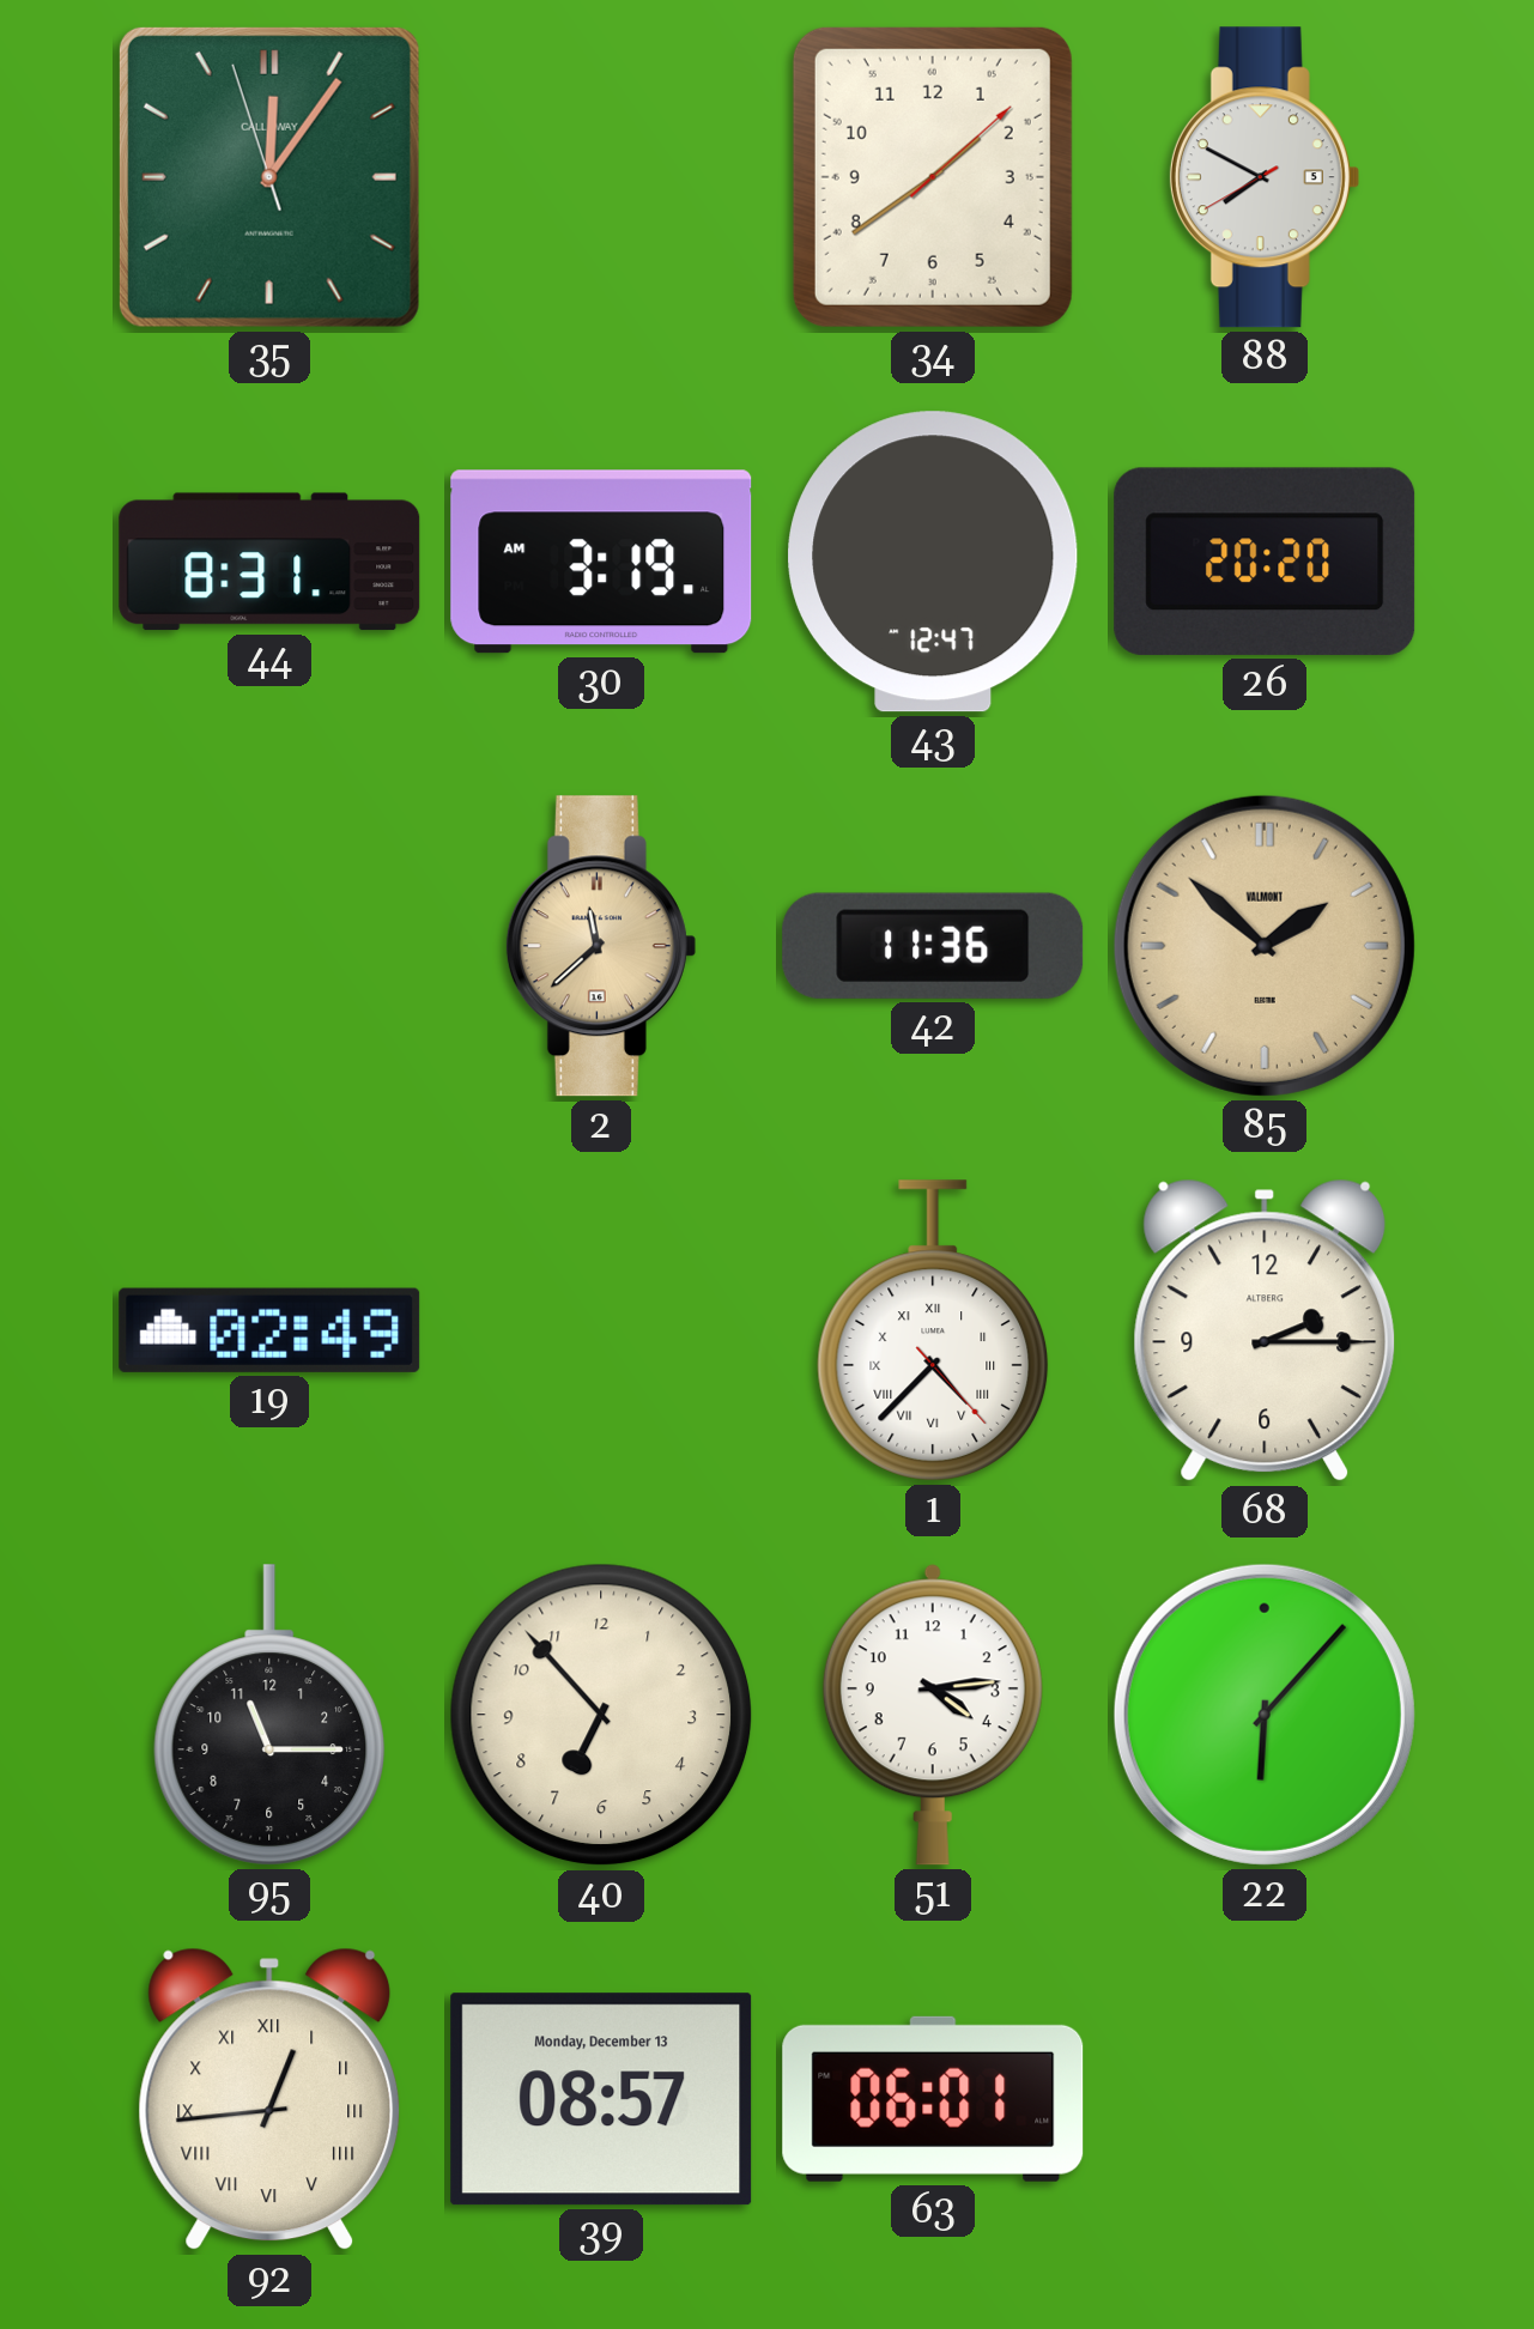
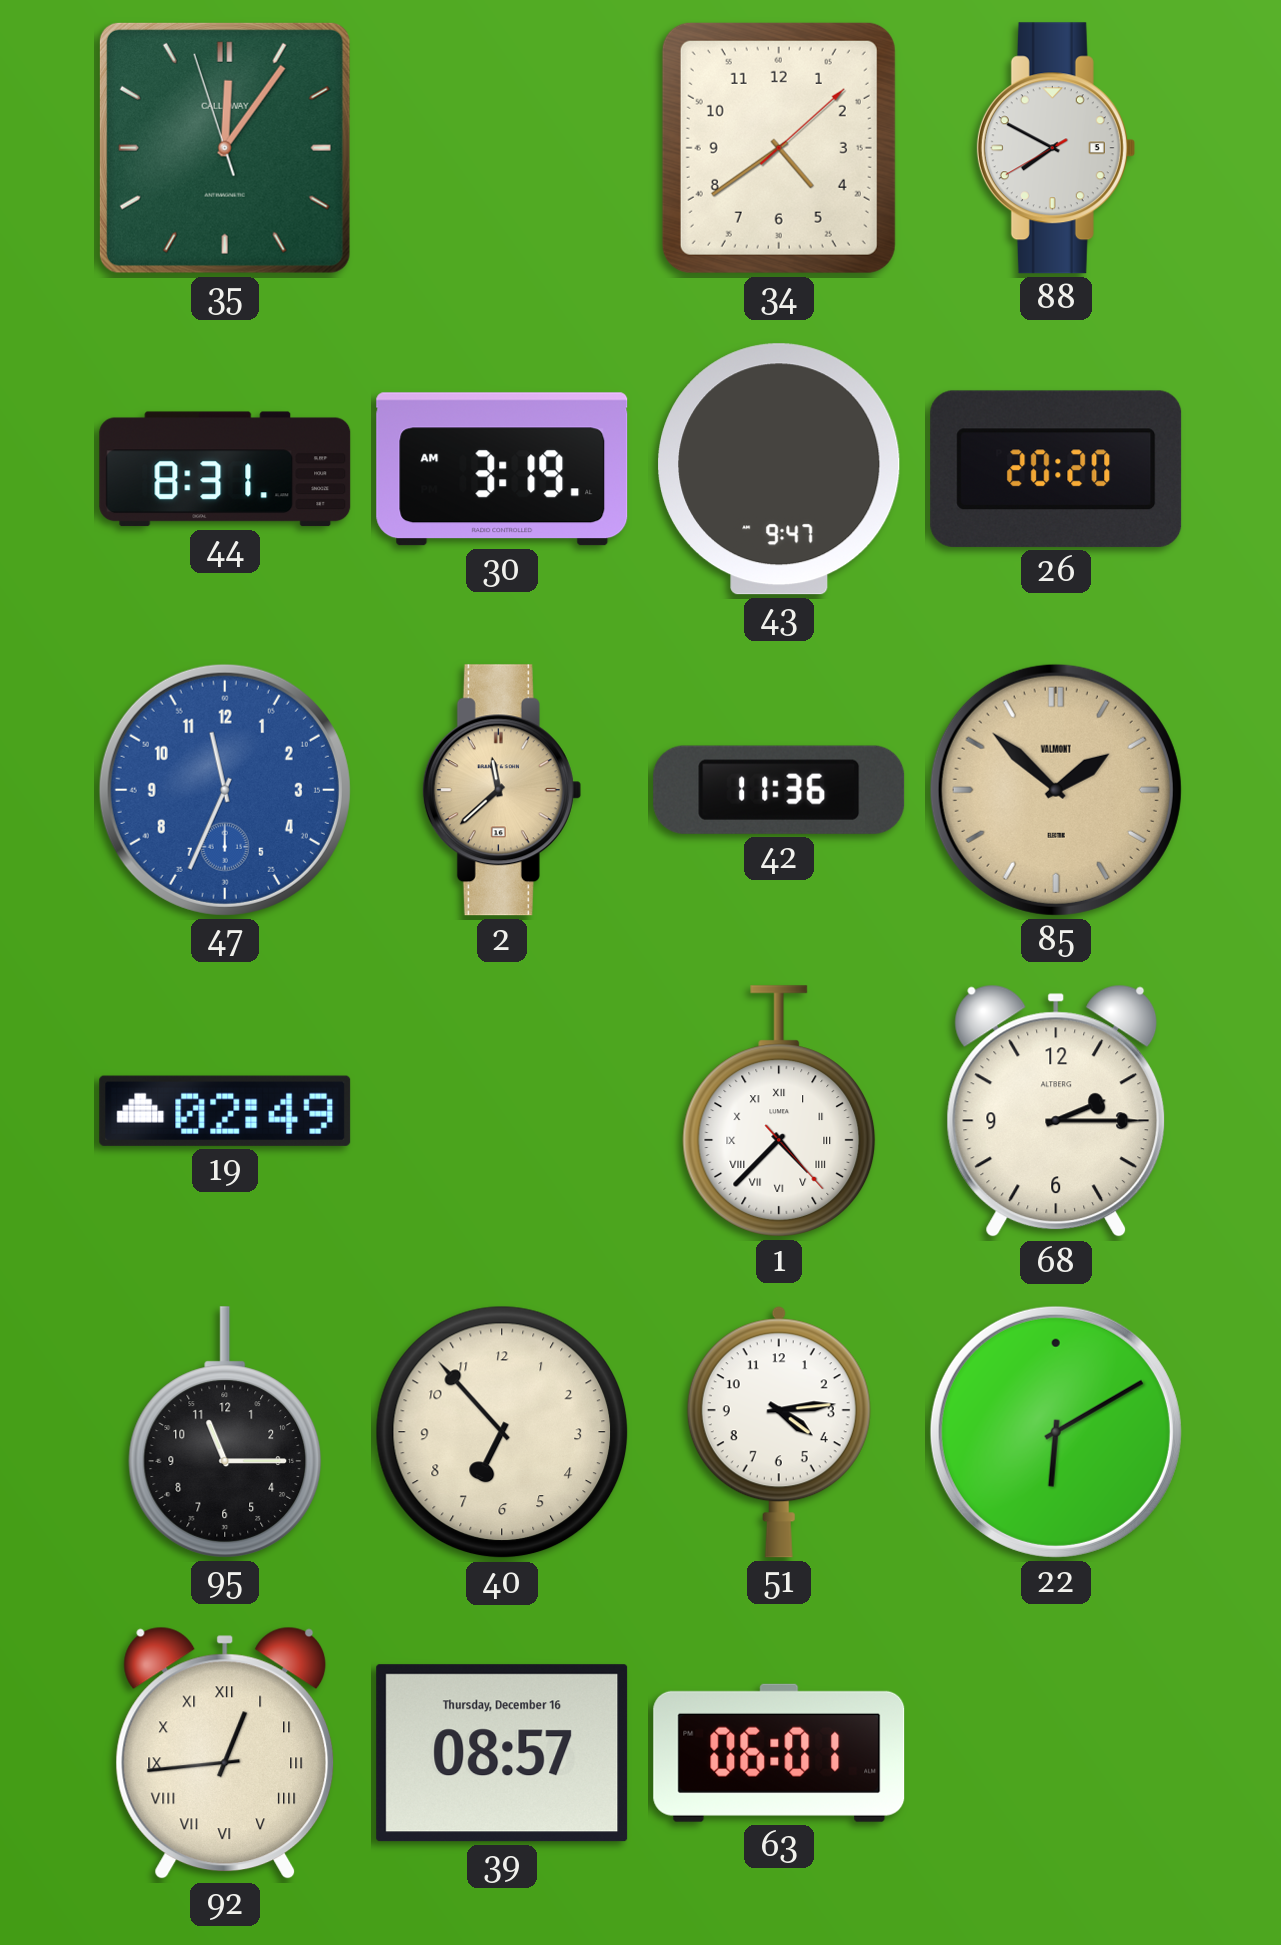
34: 1:39 -> 4:39 (779, 148)
43: 12:47 -> 9:47 (779, 469)
47: none -> 11:34 (225, 790)
22: 6:07 -> 6:10 (1056, 1432)
39 date: Monday, December 13 -> Thursday, December 16 (502, 1753)
